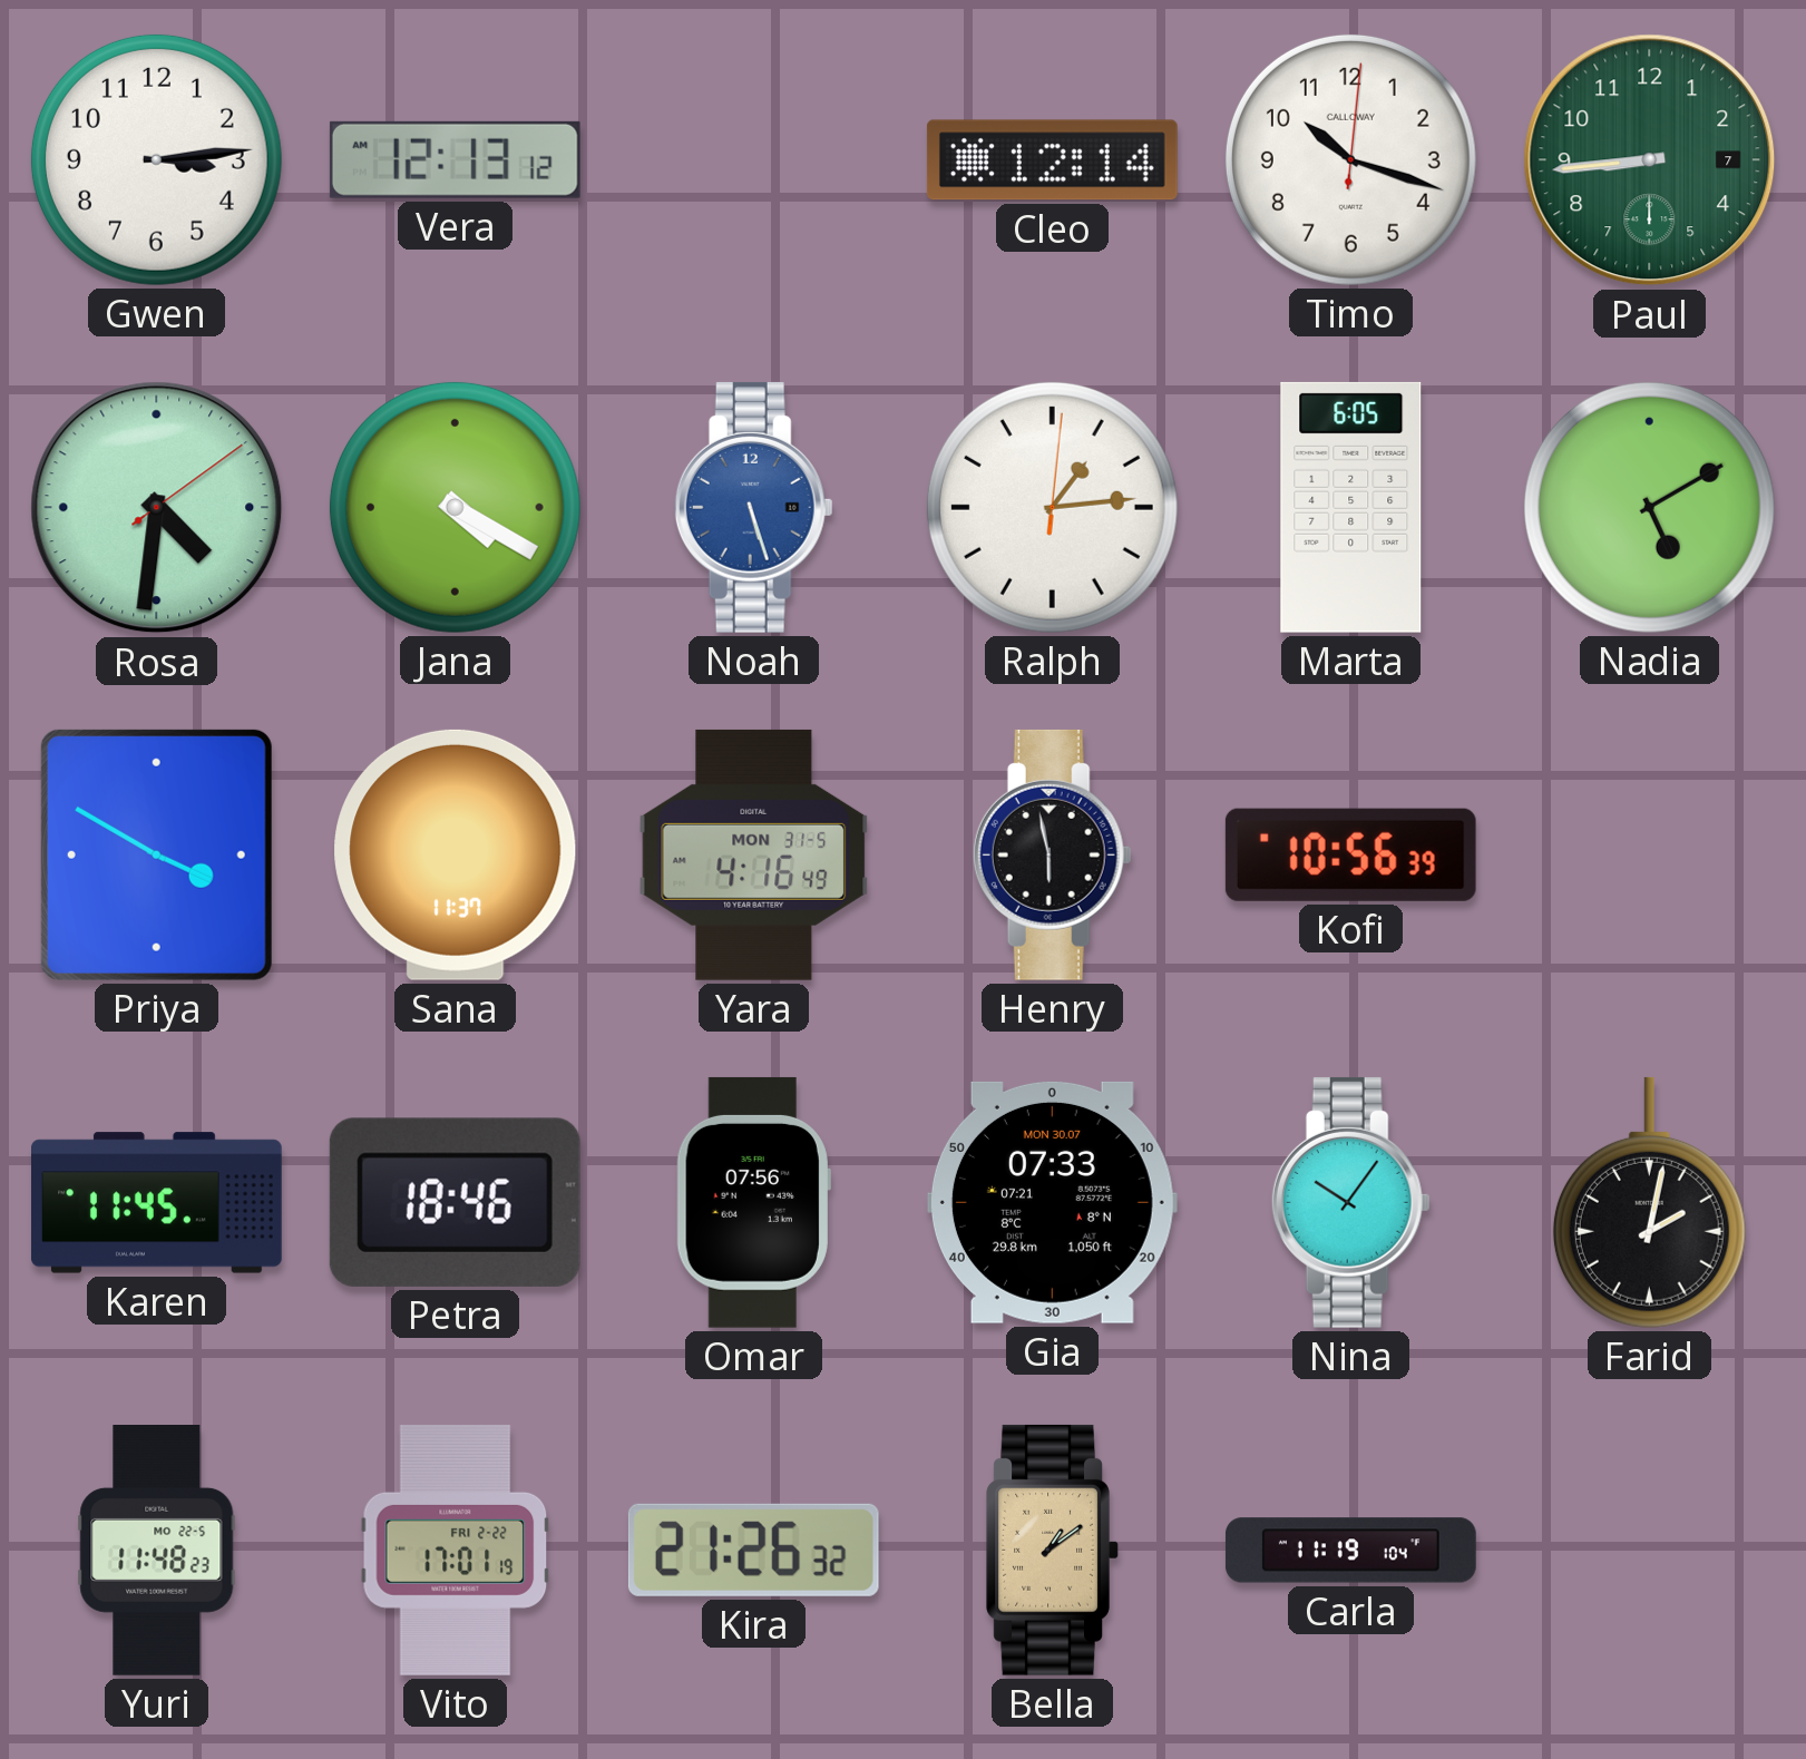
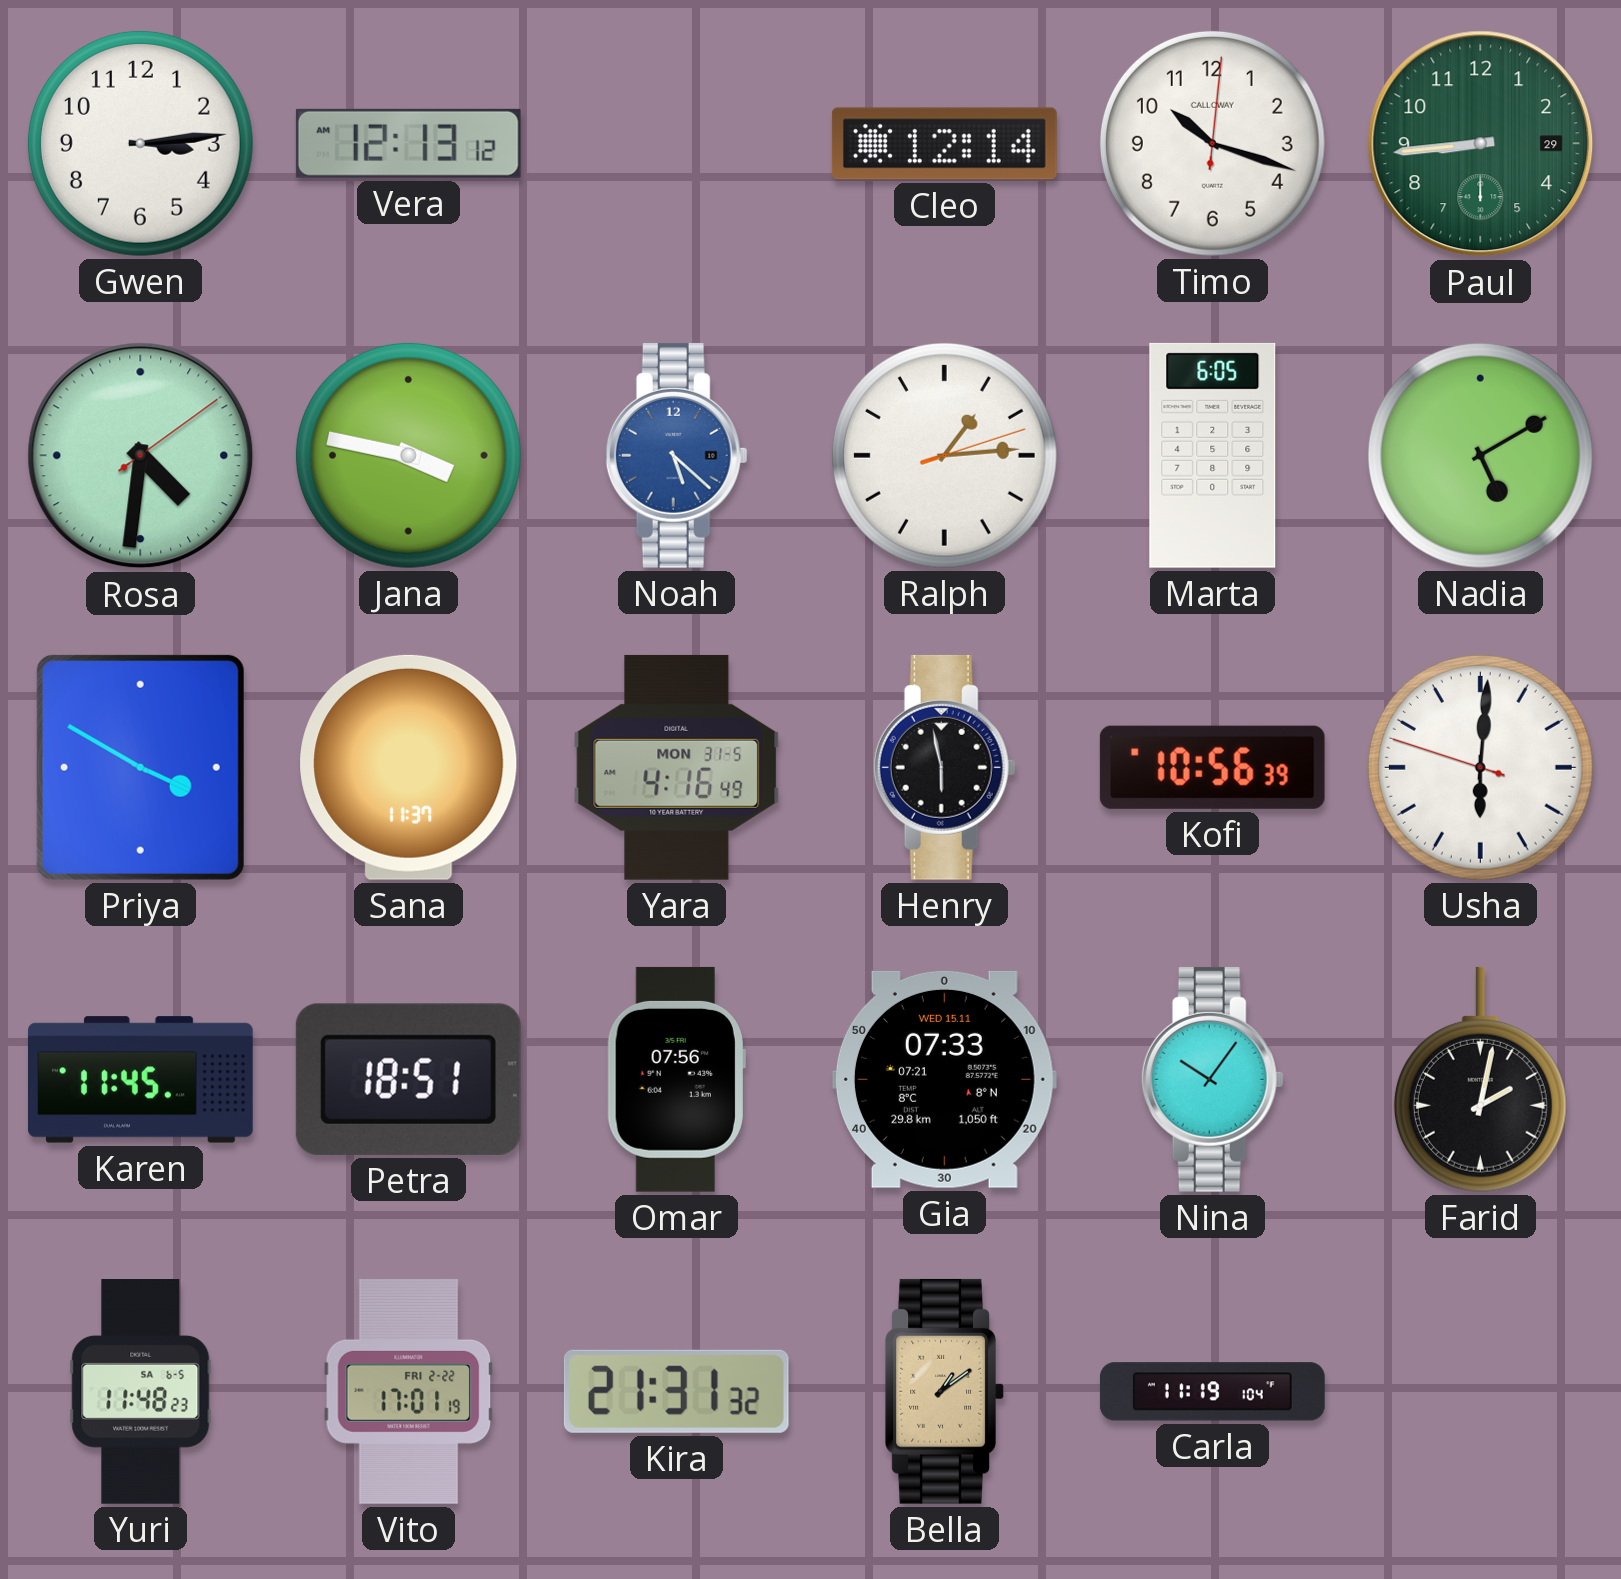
Paul date: 7 -> 29 (1481, 144)
Jana: 4:20 -> 3:47 (408, 455)
Noah: 5:27 -> 5:22 (676, 455)
Ralph: 1:14:01 -> 1:14:12 (944, 455)
Usha: none -> 6:00 (1480, 767)
Petra: 18:46 -> 18:51 (408, 1079)
Gia date: MON 30.07 -> WED 15.11 (944, 1079)
Yuri date: MO 22-5 -> SA 6-5 (141, 1392)
Kira: 21:26 -> 21:31 (676, 1391)
